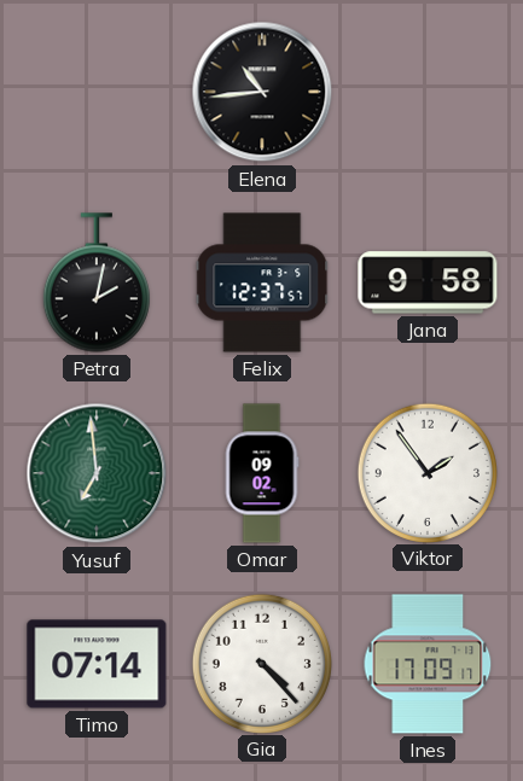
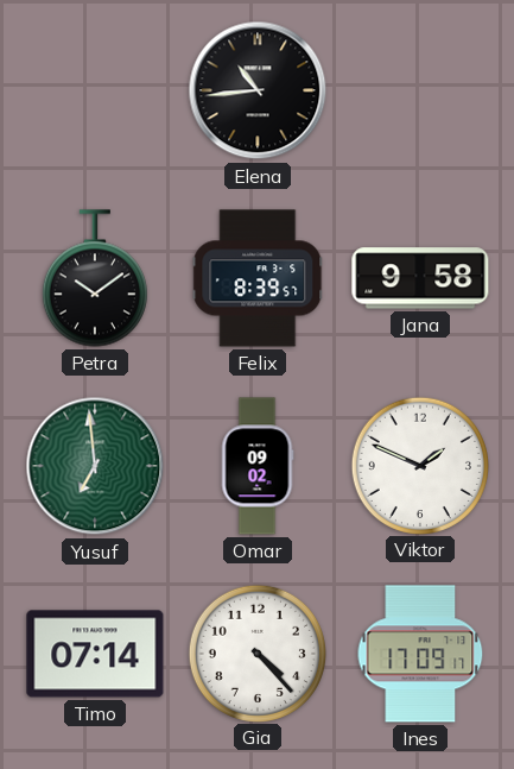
Petra: 2:02 -> 10:09 (95, 278)
Felix: 12:37 -> 8:39 (258, 278)
Viktor: 1:54 -> 1:49 (419, 465)
